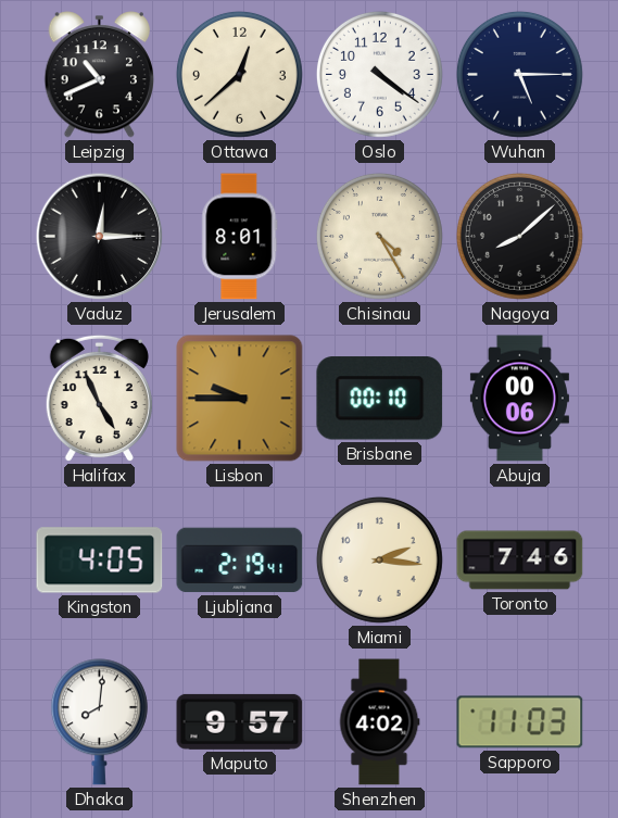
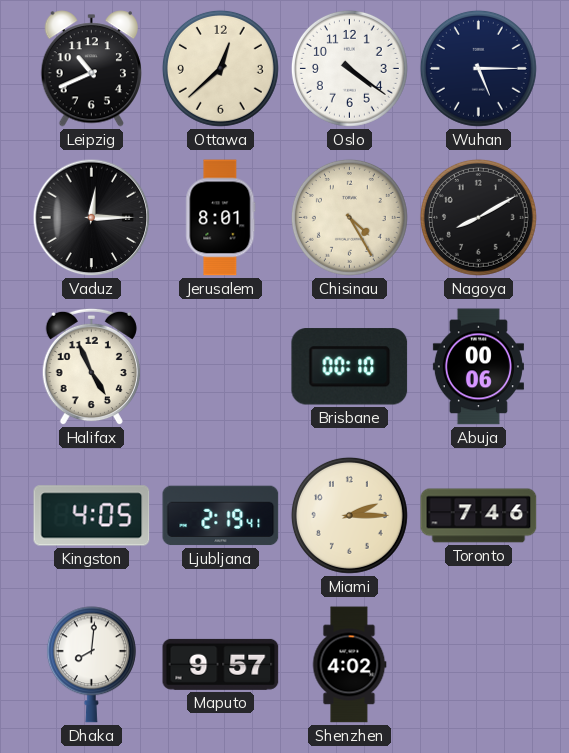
Nagoya: 8:08 -> 8:10 (478, 217)
Lisbon: 9:45 -> none (240, 399)
Miami: 2:16 -> 2:15 (349, 515)
Sapporo: 11:03 -> none (520, 722)
